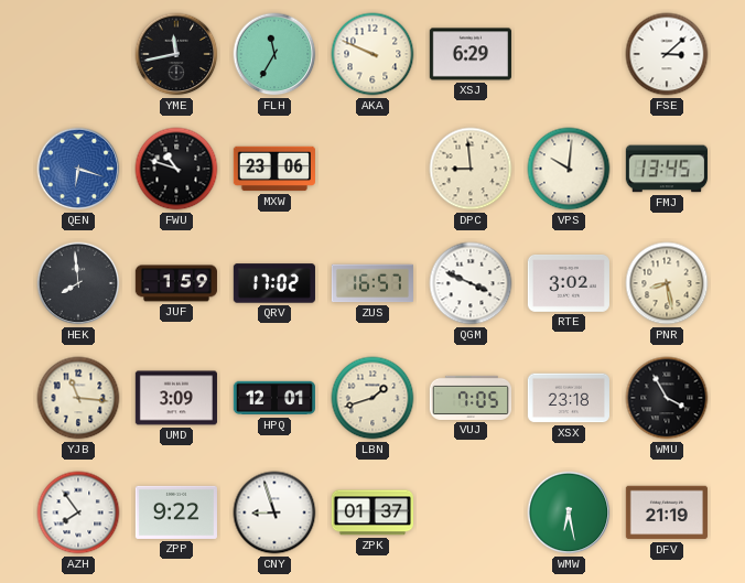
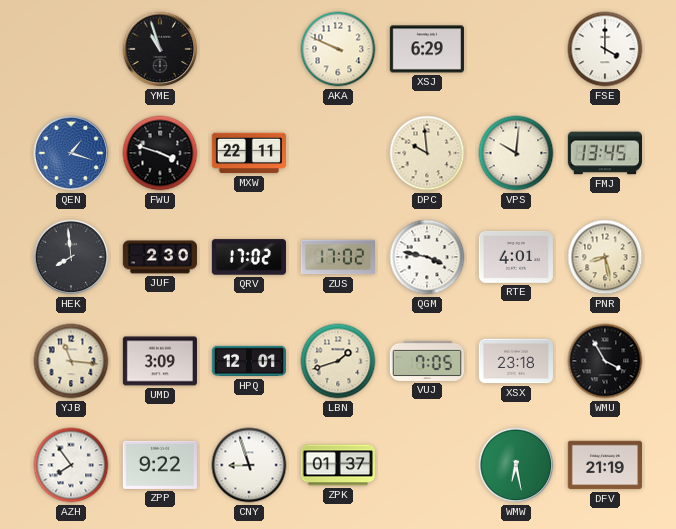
YME: 11:43 -> 10:57 (160, 49)
FLH: 11:35 -> none (274, 54)
FSE: 3:08 -> 4:00 (605, 49)
QEN: 6:18 -> 1:18 (71, 153)
FWU: 10:48 -> 3:48 (160, 153)
MXW: 23:06 -> 22:11 (249, 153)
DPC: 8:59 -> 9:59 (427, 153)
JUF: 1:59 -> 2:30 (160, 257)
ZUS: 16:57 -> 17:02 (338, 257)
QGM: 3:49 -> 3:47 (427, 257)
RTE: 3:02 -> 4:01 (516, 258)
